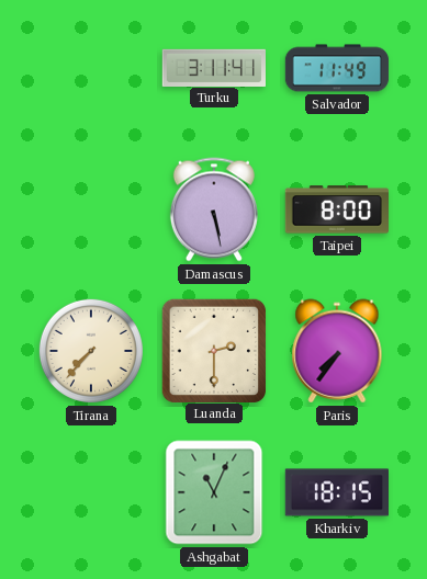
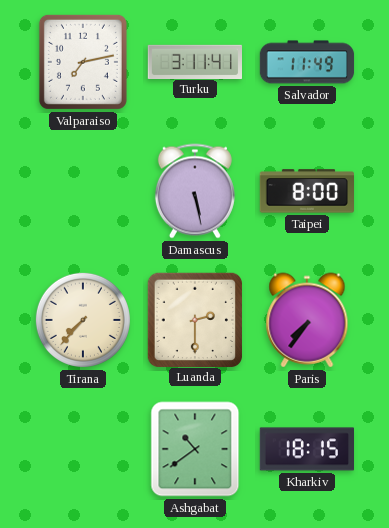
Valparaiso: none -> 7:13 (83, 62)
Ashgabat: 11:04 -> 10:39 (195, 449)
